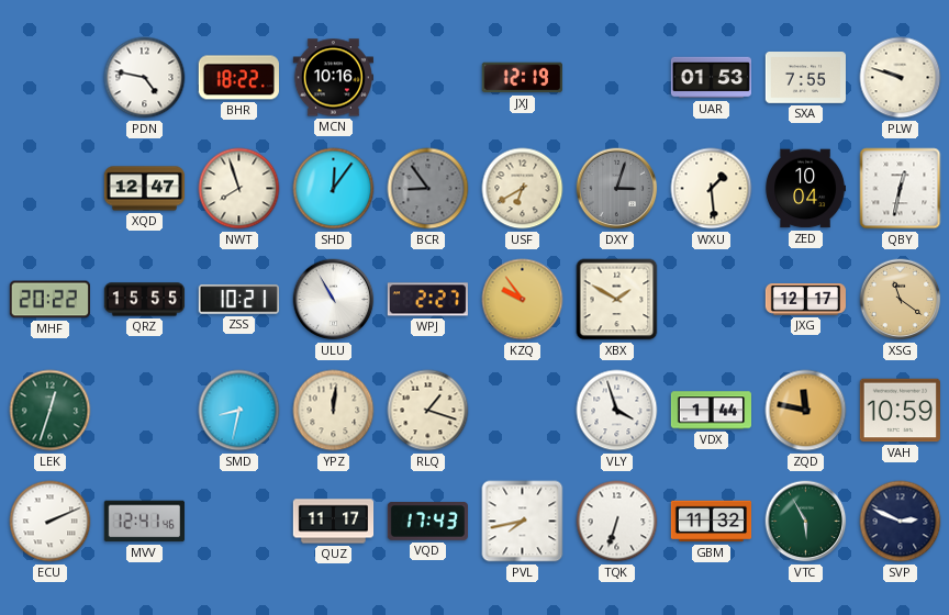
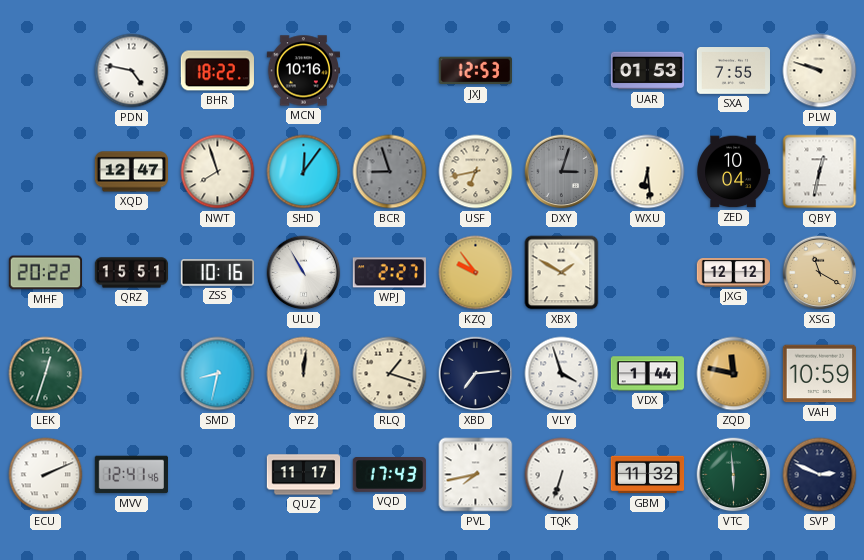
JXJ: 12:19 -> 12:53 (475, 71)
BCR: 8:54 -> 8:57 (390, 172)
USF: 6:40 -> 6:43 (476, 172)
WXU: 1:29 -> 6:29 (648, 172)
QRZ: 15:55 -> 15:51 (132, 273)
ZSS: 10:21 -> 10:16 (217, 273)
JXG: 12:17 -> 12:12 (733, 273)
XSG: 11:21 -> 11:20 (820, 273)
XBD: none -> 7:14 (476, 374)
VTC: 5:55 -> 5:59 (734, 475)
